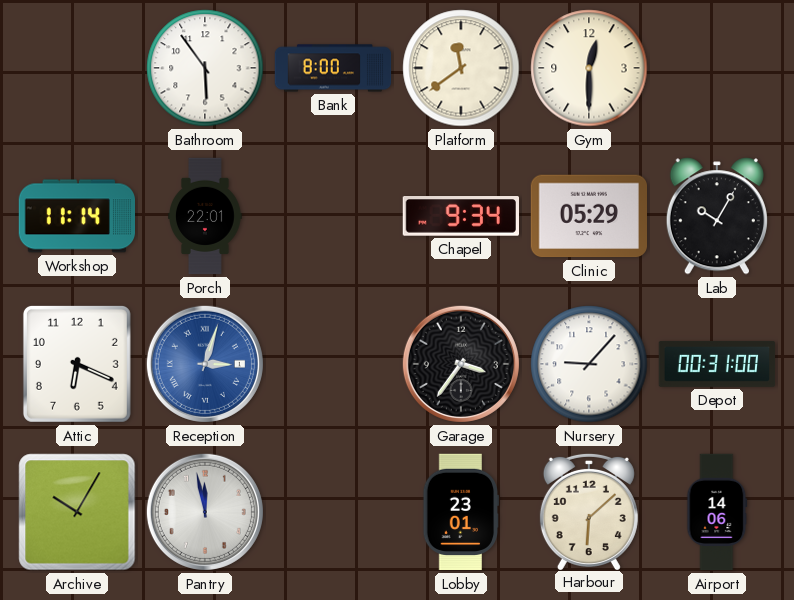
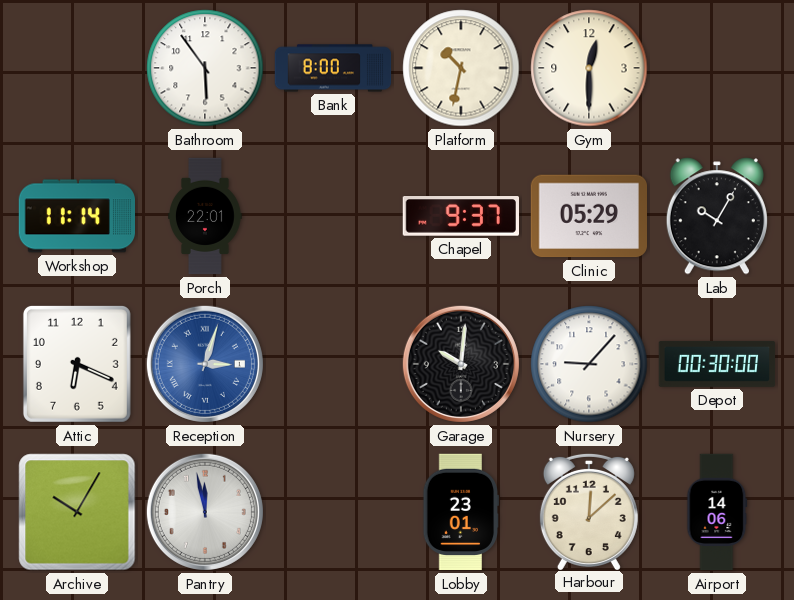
Platform: 11:39 -> 10:32 (461, 68)
Chapel: 9:34 -> 9:37 (460, 217)
Garage: 3:36 -> 10:01 (461, 364)
Depot: 00:31 -> 00:30 (717, 364)
Harbour: 6:08 -> 12:08 (589, 511)
